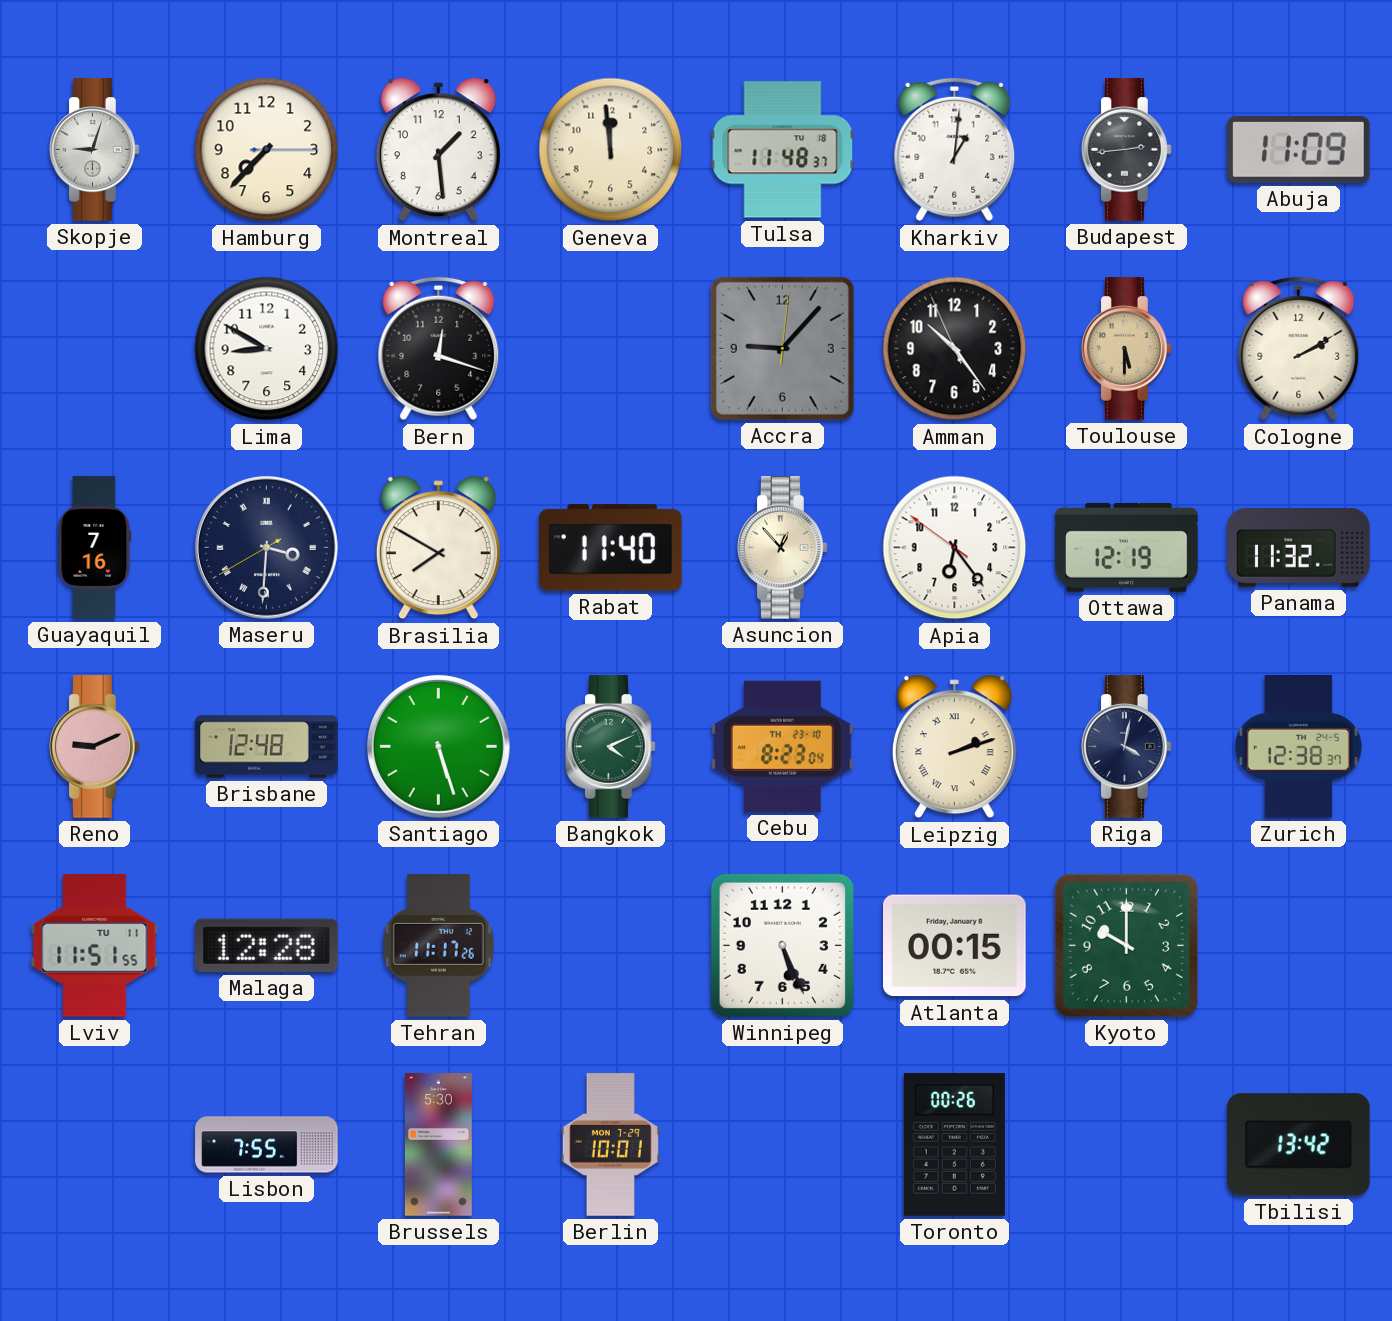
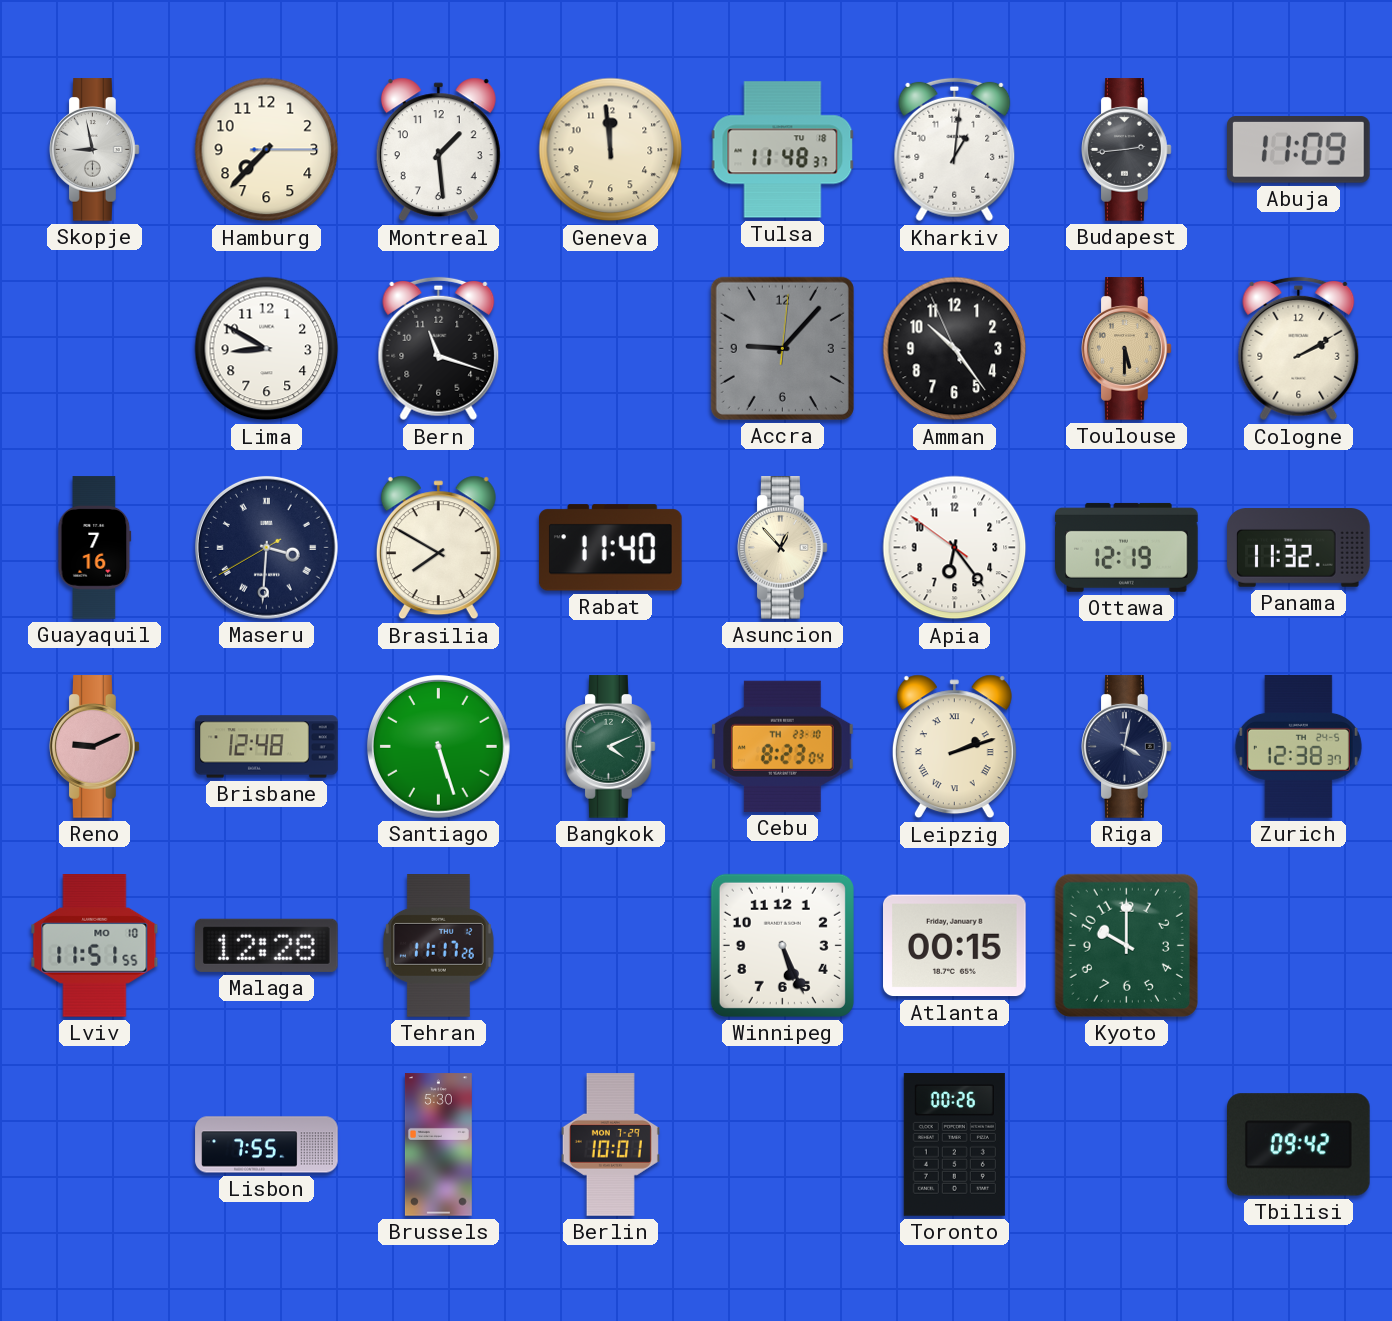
Skopje: 9:03 -> 8:58 (95, 150)
Bern: 12:18 -> 11:18 (439, 349)
Lviv date: TU 11 -> MO 10 (95, 946)
Tbilisi: 13:42 -> 09:42 (1299, 1145)
